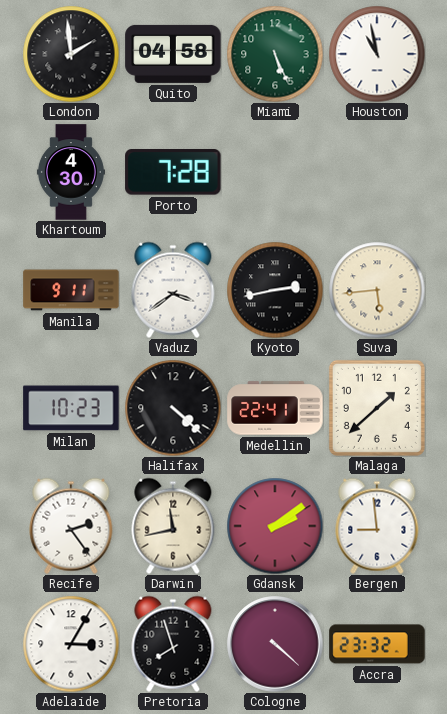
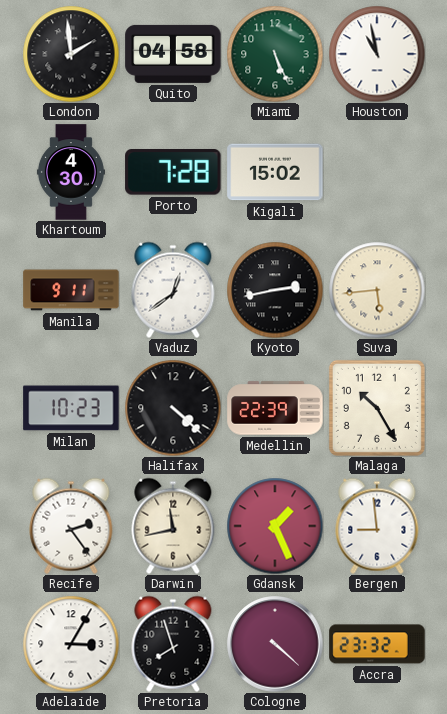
Kigali: none -> 15:02 (275, 172)
Vaduz: 3:39 -> 12:39 (173, 290)
Medellin: 22:41 -> 22:39 (275, 408)
Malaga: 1:38 -> 10:25 (377, 408)
Gdansk: 2:09 -> 1:26 (275, 526)
